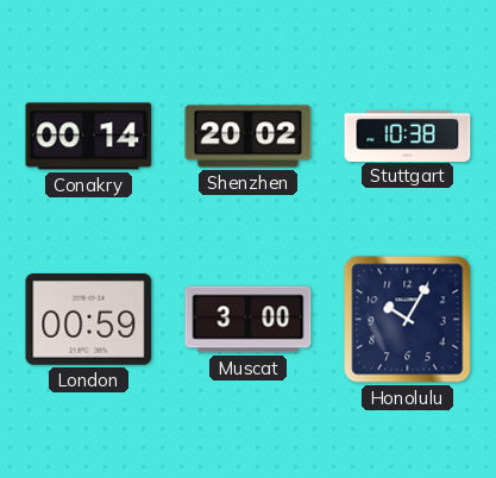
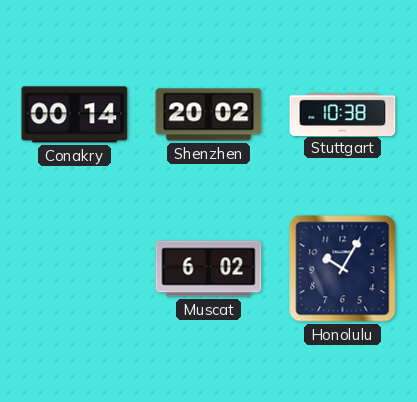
London: 00:59 -> none (89, 319)
Muscat: 3:00 -> 6:02 (209, 269)
